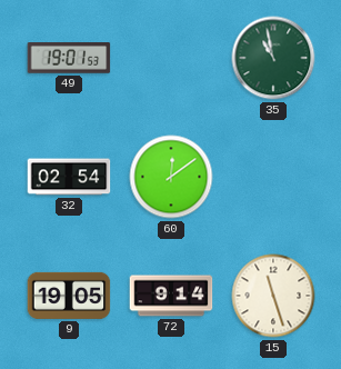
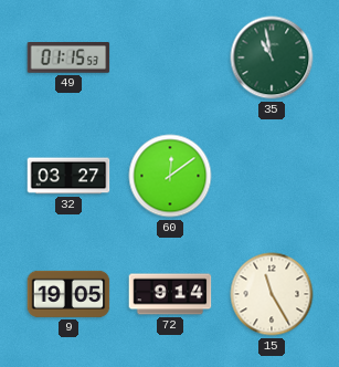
49: 19:01 -> 01:15 (68, 59)
32: 02:54 -> 03:27 (68, 176)
15: 11:27 -> 11:25 (272, 294)
